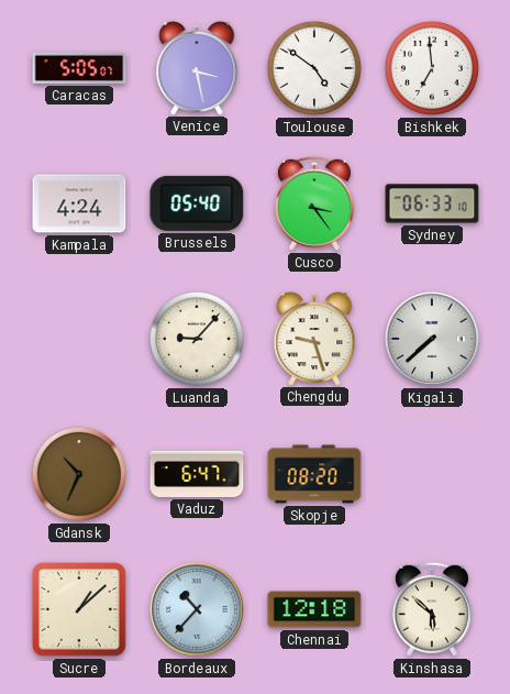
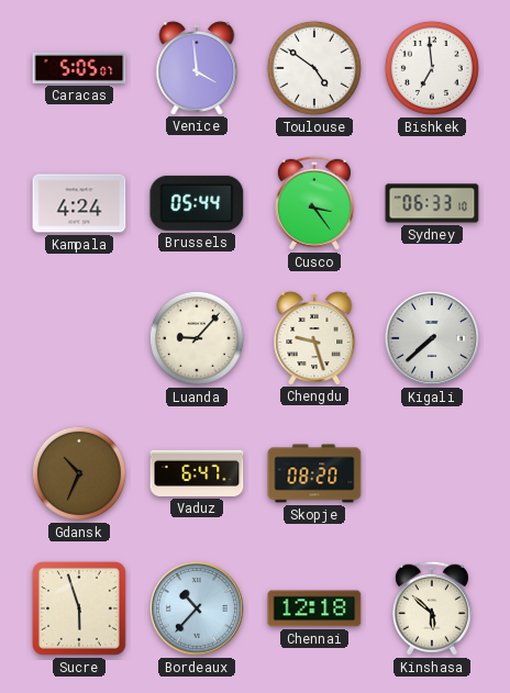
Venice: 3:28 -> 3:59 (197, 68)
Brussels: 05:40 -> 05:44 (197, 203)
Sucre: 1:08 -> 5:57 (79, 608)
